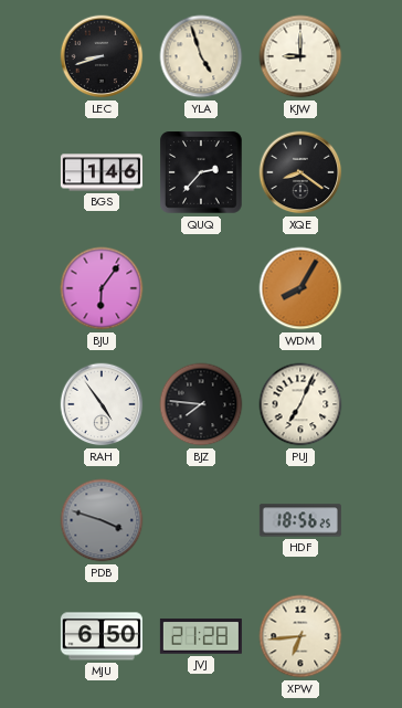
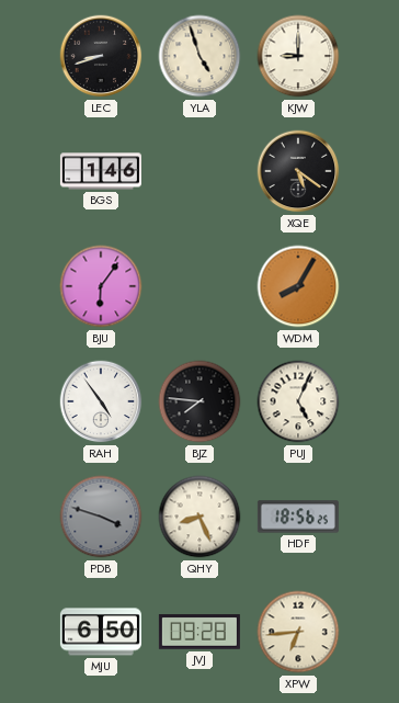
QUQ: 2:37 -> none (201, 172)
XQE: 8:21 -> 5:21 (298, 171)
PUJ: 7:04 -> 5:04 (298, 401)
QHY: none -> 8:26 (200, 517)
JVJ: 21:28 -> 09:28 (200, 632)
